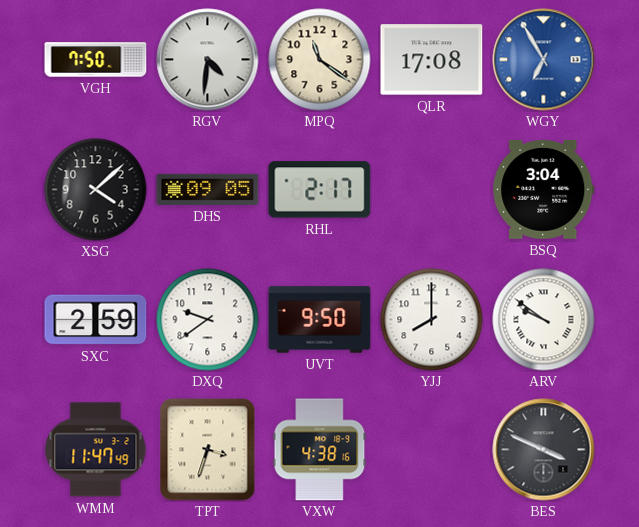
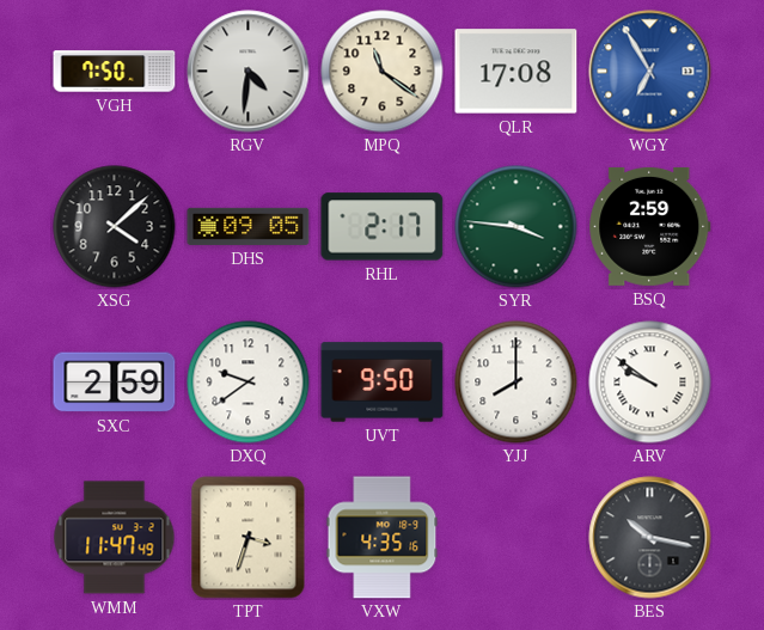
SYR: none -> 3:46 (517, 227)
BSQ: 3:04 -> 2:59 (650, 226)
VXW: 4:38 -> 4:35 (383, 538)
BES: 3:49 -> 10:17 (650, 538)
